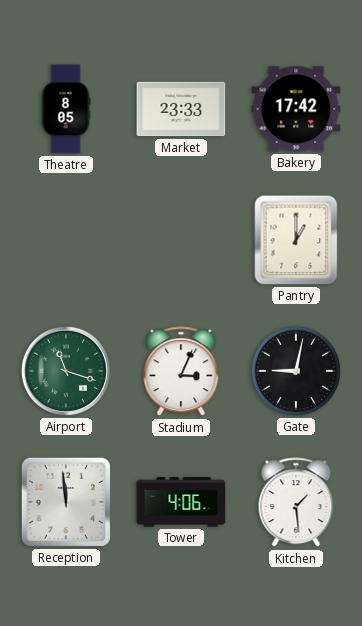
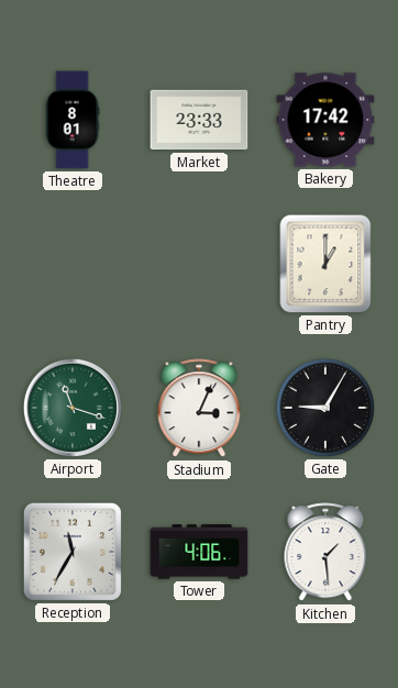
Theatre: 8:05 -> 8:01 (73, 120)
Gate: 9:02 -> 9:05 (325, 408)
Reception: 11:59 -> 11:35 (73, 552)
